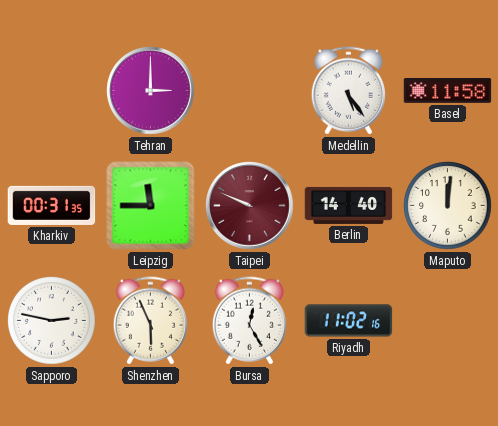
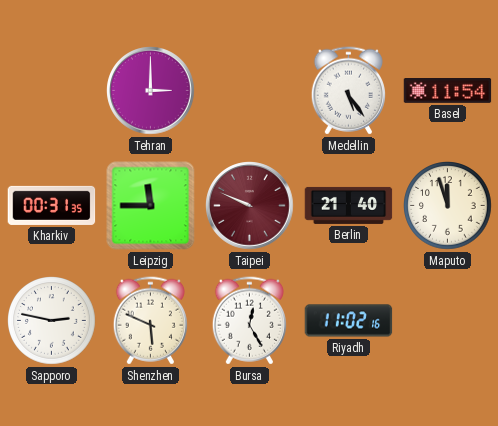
Basel: 11:58 -> 11:54 (448, 91)
Berlin: 14:40 -> 21:40 (349, 205)
Maputo: 12:01 -> 11:57 (448, 206)
Shenzhen: 5:56 -> 5:49 (150, 321)
